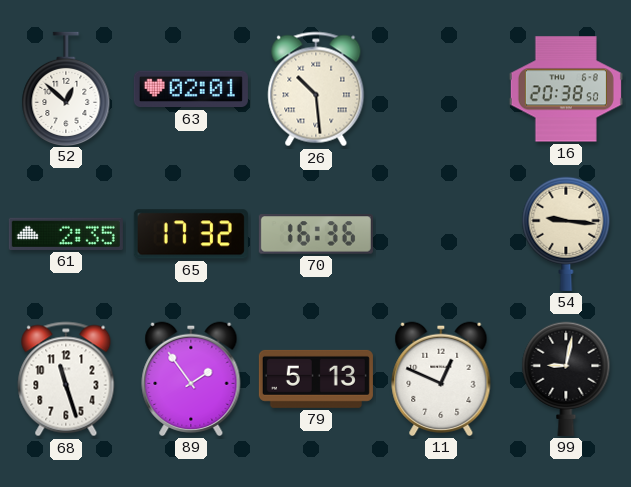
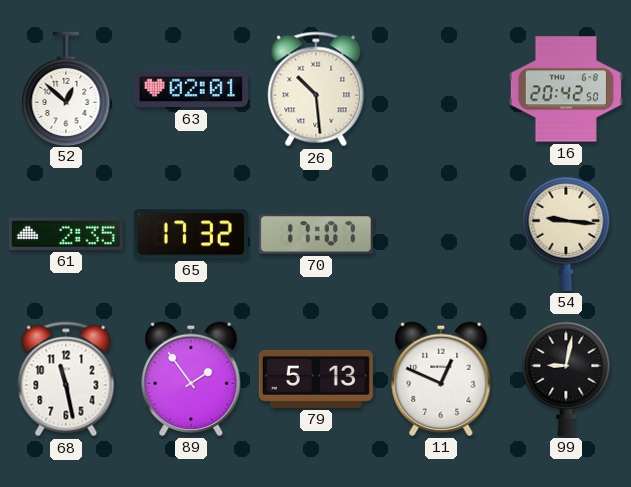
16: 20:38 -> 20:42 (566, 89)
70: 16:36 -> 17:07 (316, 234)
68: 11:27 -> 11:28 (66, 379)
